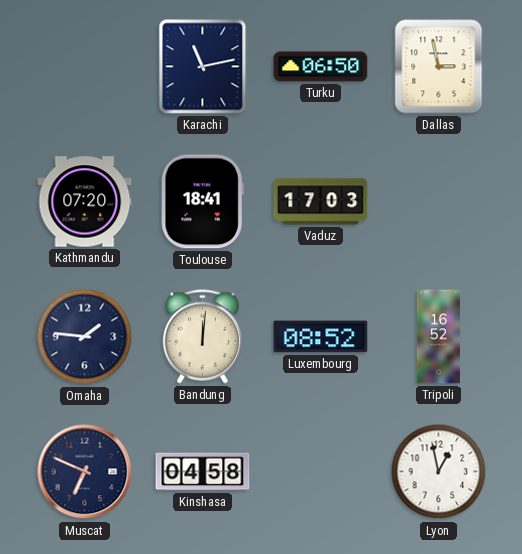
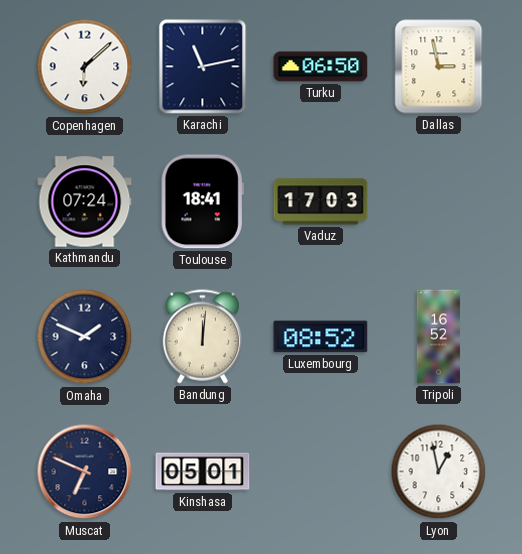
Copenhagen: none -> 6:08 (85, 67)
Kathmandu: 07:20 -> 07:24 (85, 202)
Omaha: 1:46 -> 1:49 (85, 337)
Kinshasa: 04:58 -> 05:01 (203, 472)
